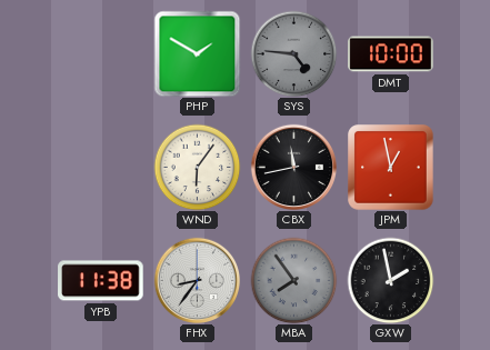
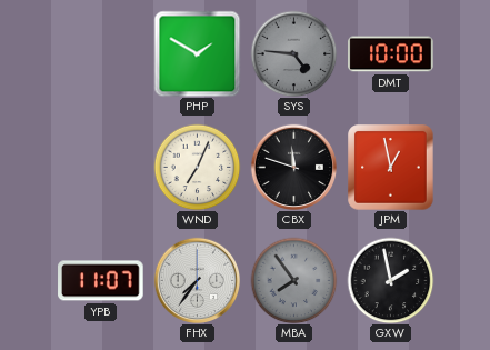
WND: 6:06 -> 7:04 (197, 167)
CBX: 11:43 -> 11:48 (293, 167)
YPB: 11:38 -> 11:07 (101, 281)
FHX: 8:36 -> 7:36 (197, 280)
